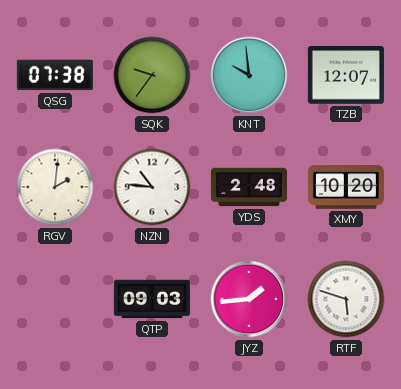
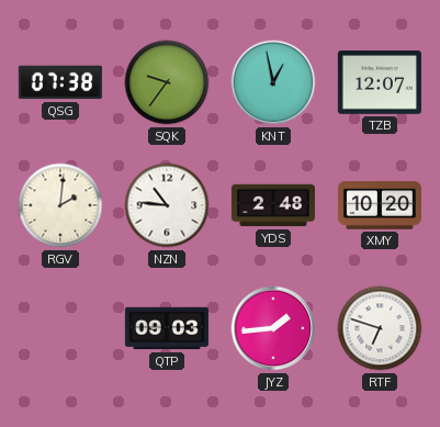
KNT: 9:59 -> 12:58 (273, 82)
RTF: 5:48 -> 6:48 (380, 328)
